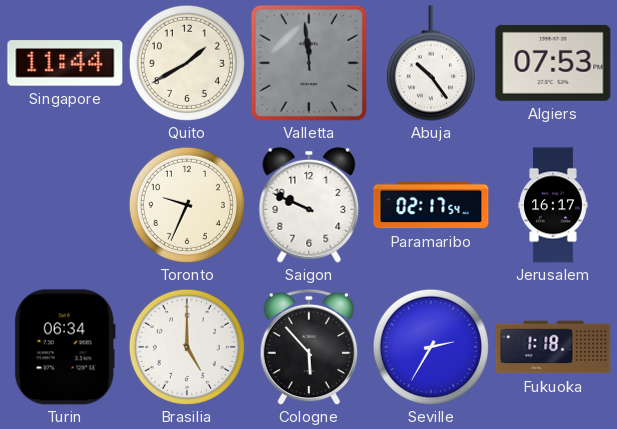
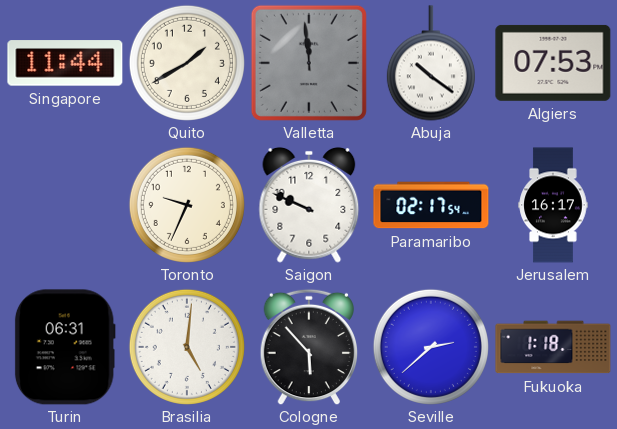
Abuja: 10:24 -> 10:21 (431, 63)
Turin: 06:34 -> 06:31 (65, 347)
Brasilia: 5:00 -> 5:01 (187, 347)
Seville: 2:35 -> 2:38 (431, 347)
